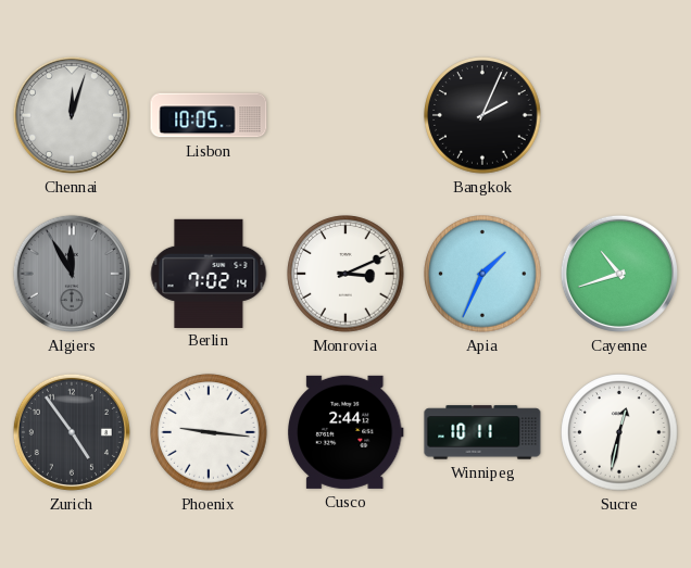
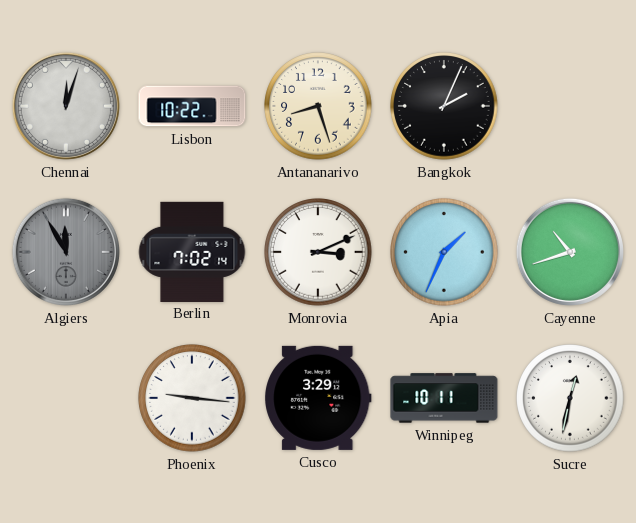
Lisbon: 10:05 -> 10:22 (192, 106)
Antananarivo: none -> 8:27 (318, 106)
Zurich: 4:54 -> none (72, 432)
Cusco: 2:44 -> 3:29 (319, 398)
